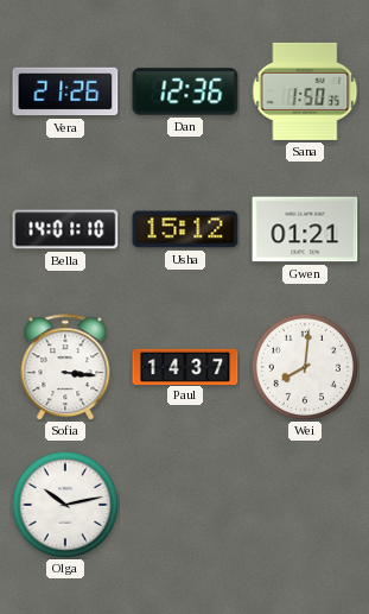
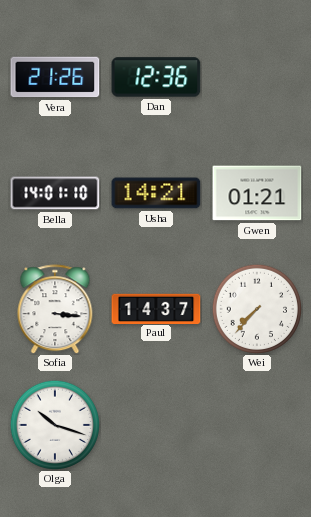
Sana: 1:50 -> none (305, 91)
Usha: 15:12 -> 14:21 (156, 193)
Wei: 8:01 -> 7:37 (256, 308)
Olga: 10:13 -> 10:18 (54, 424)
